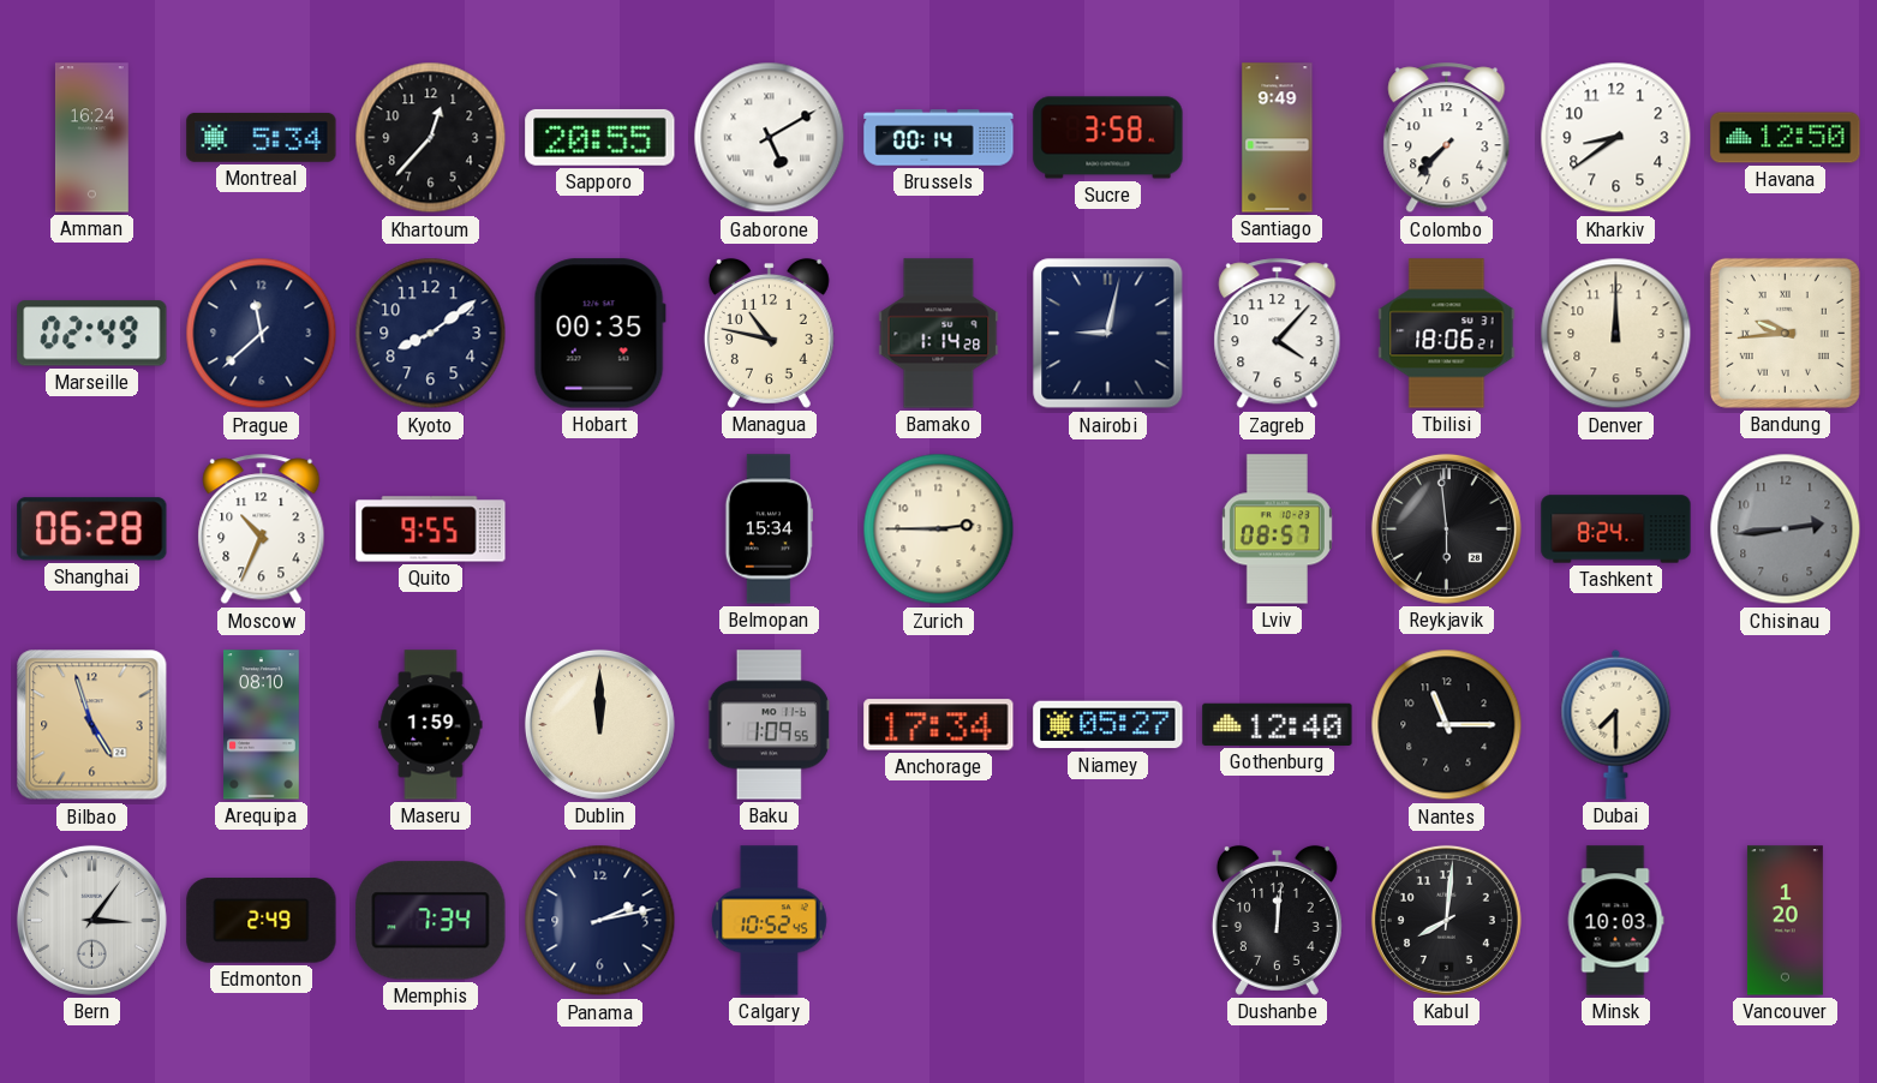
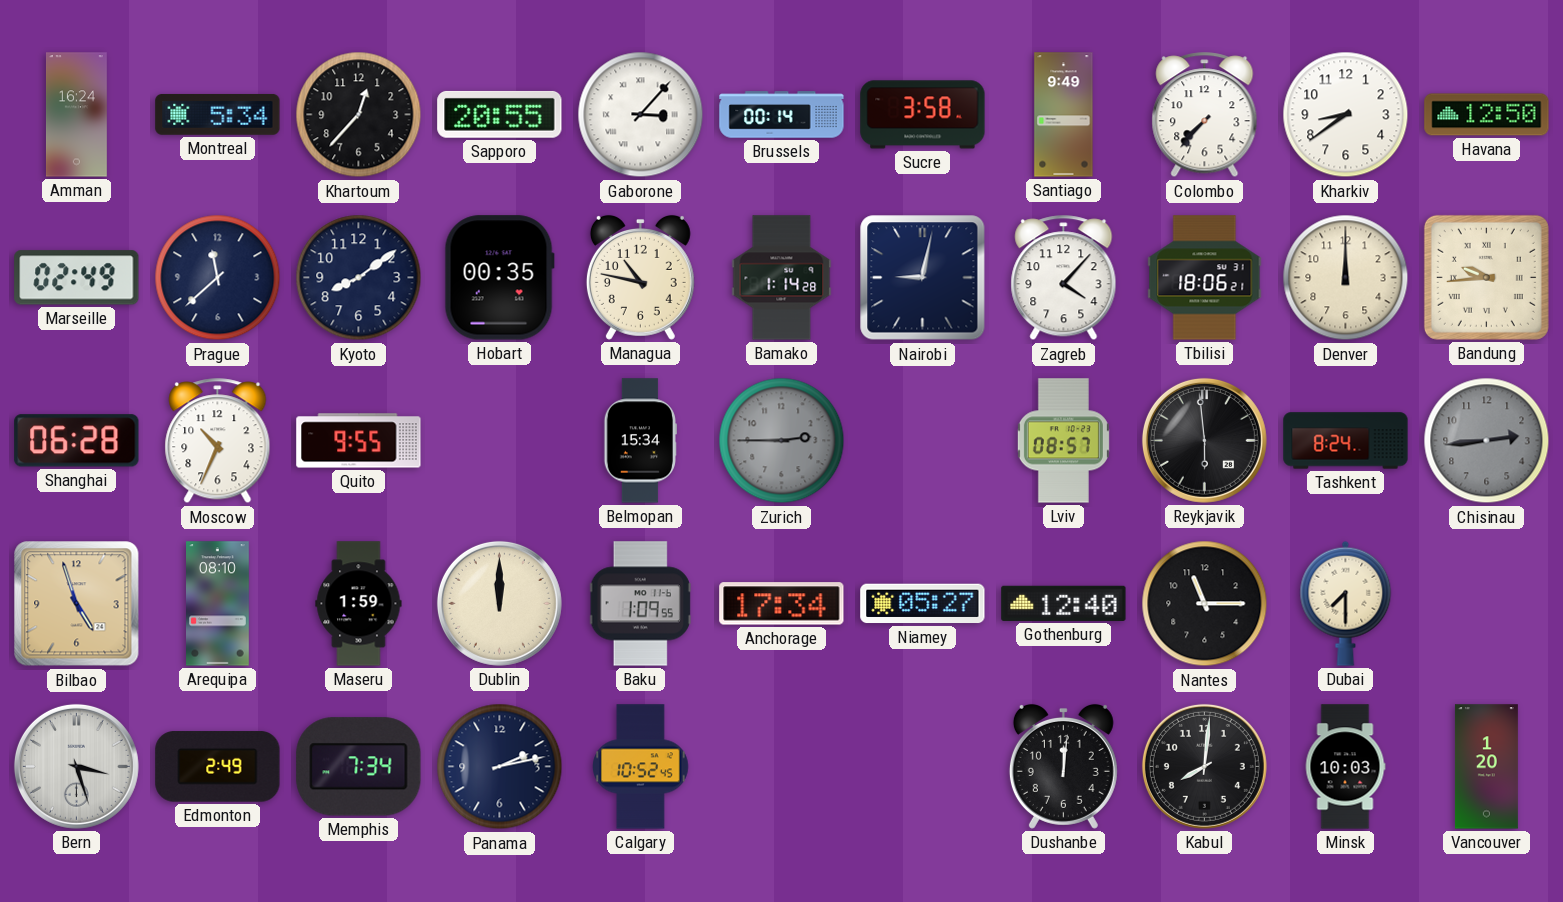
Gaborone: 5:10 -> 3:07 (641, 115)
Zurich dial: cream -> grey (782, 441)
Bern: 3:06 -> 3:27 (76, 766)
